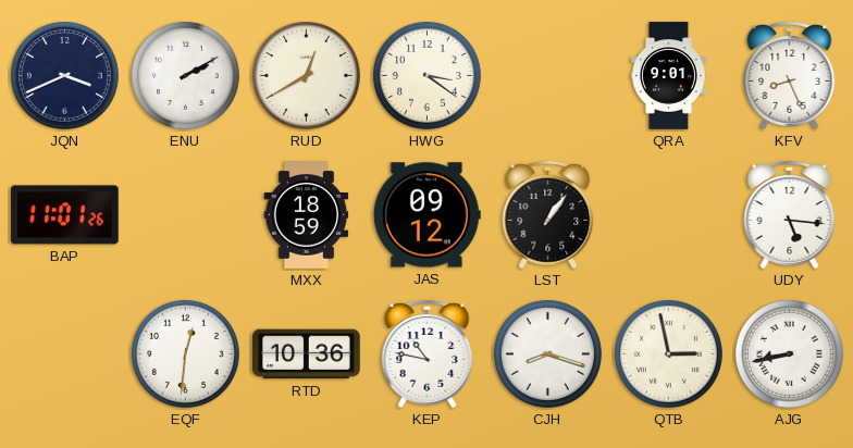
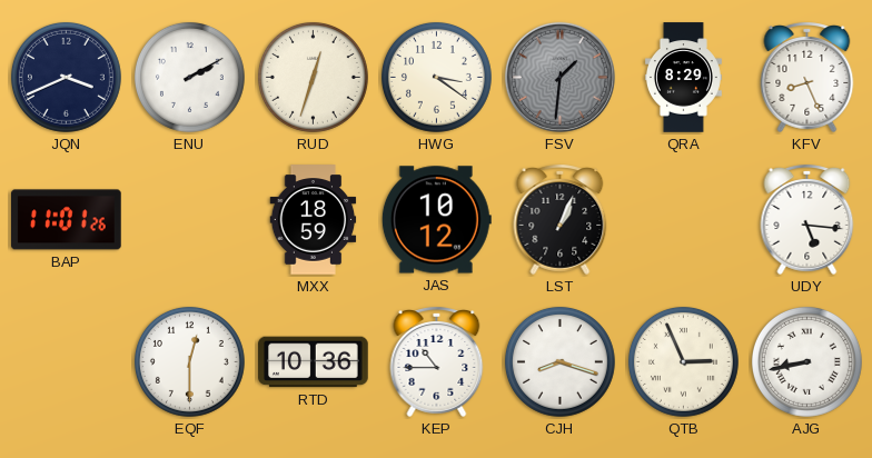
RUD: 12:40 -> 12:33 (313, 77)
FSV: none -> 1:31 (559, 77)
QRA: 9:01 -> 8:29 (683, 78)
JAS: 09:12 -> 10:12 (436, 220)
LST: 1:06 -> 1:04 (561, 219)
EQF: 12:31 -> 12:30 (189, 361)
KEP: 10:47 -> 10:45 (437, 361)
QTB: 2:58 -> 2:56 (683, 361)
